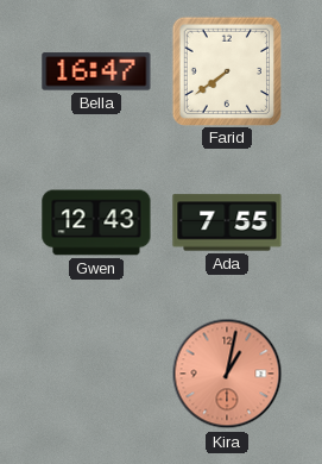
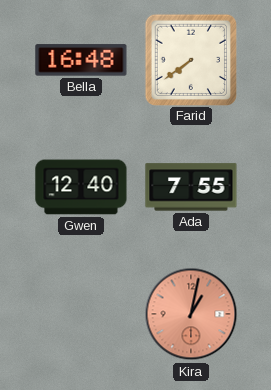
Bella: 16:47 -> 16:48 (81, 60)
Gwen: 12:43 -> 12:40 (81, 187)
